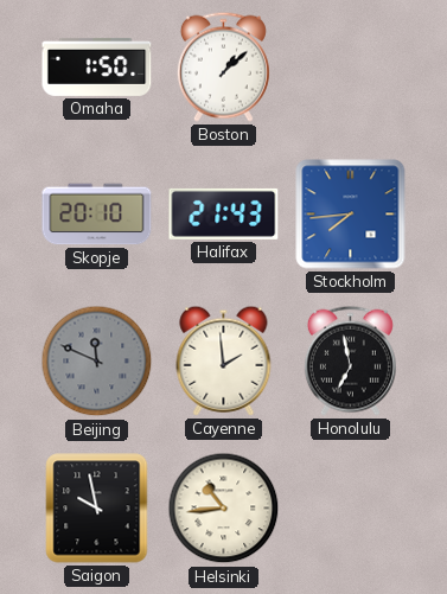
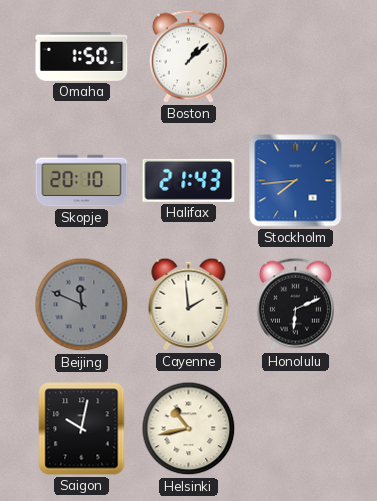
Honolulu: 6:58 -> 6:11 (295, 304)
Saigon: 9:58 -> 10:02 (82, 429)
Helsinki: 10:44 -> 10:43 (189, 429)
